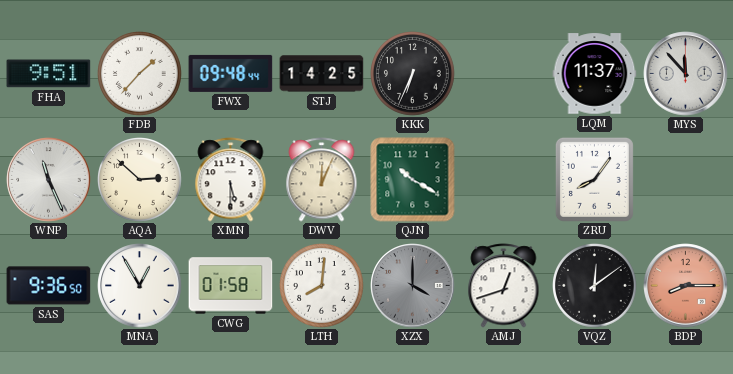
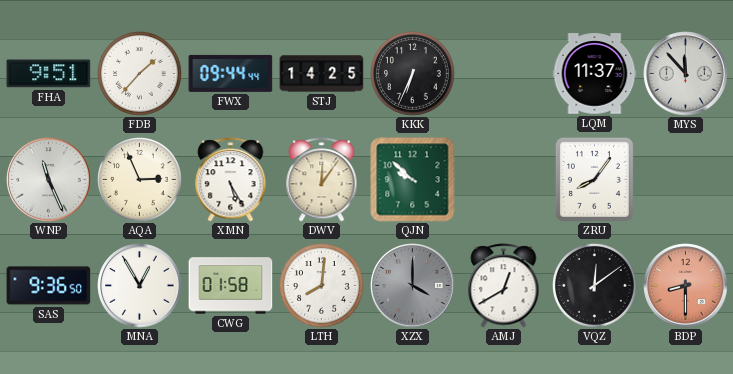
FWX: 09:48 -> 09:44 (231, 73)
AQA: 2:52 -> 2:56 (140, 180)
XMN: 5:30 -> 5:25 (231, 180)
DWV: 12:04 -> 12:06 (322, 180)
QJN: 10:20 -> 9:52 (413, 180)
AMJ: 12:42 -> 12:40 (504, 286)
BDP: 8:15 -> 8:30 (686, 286)
